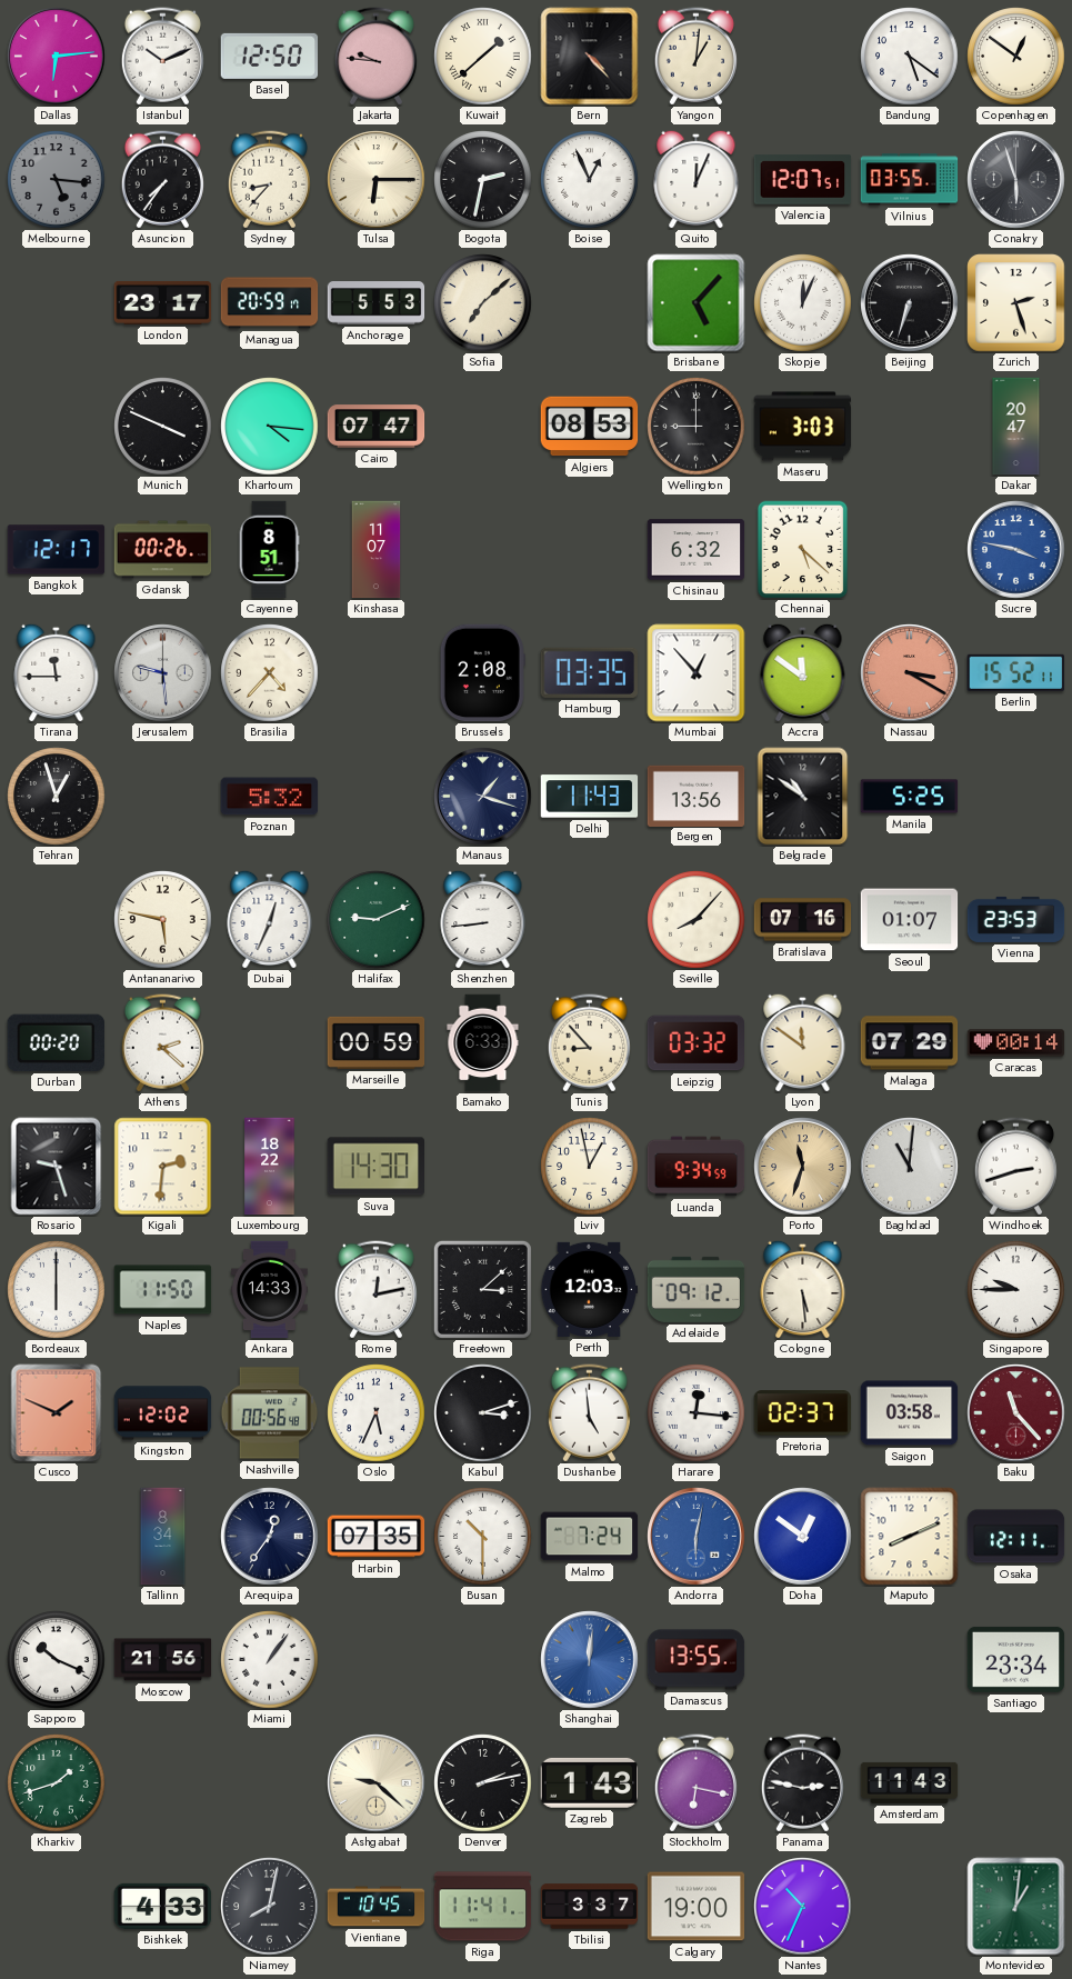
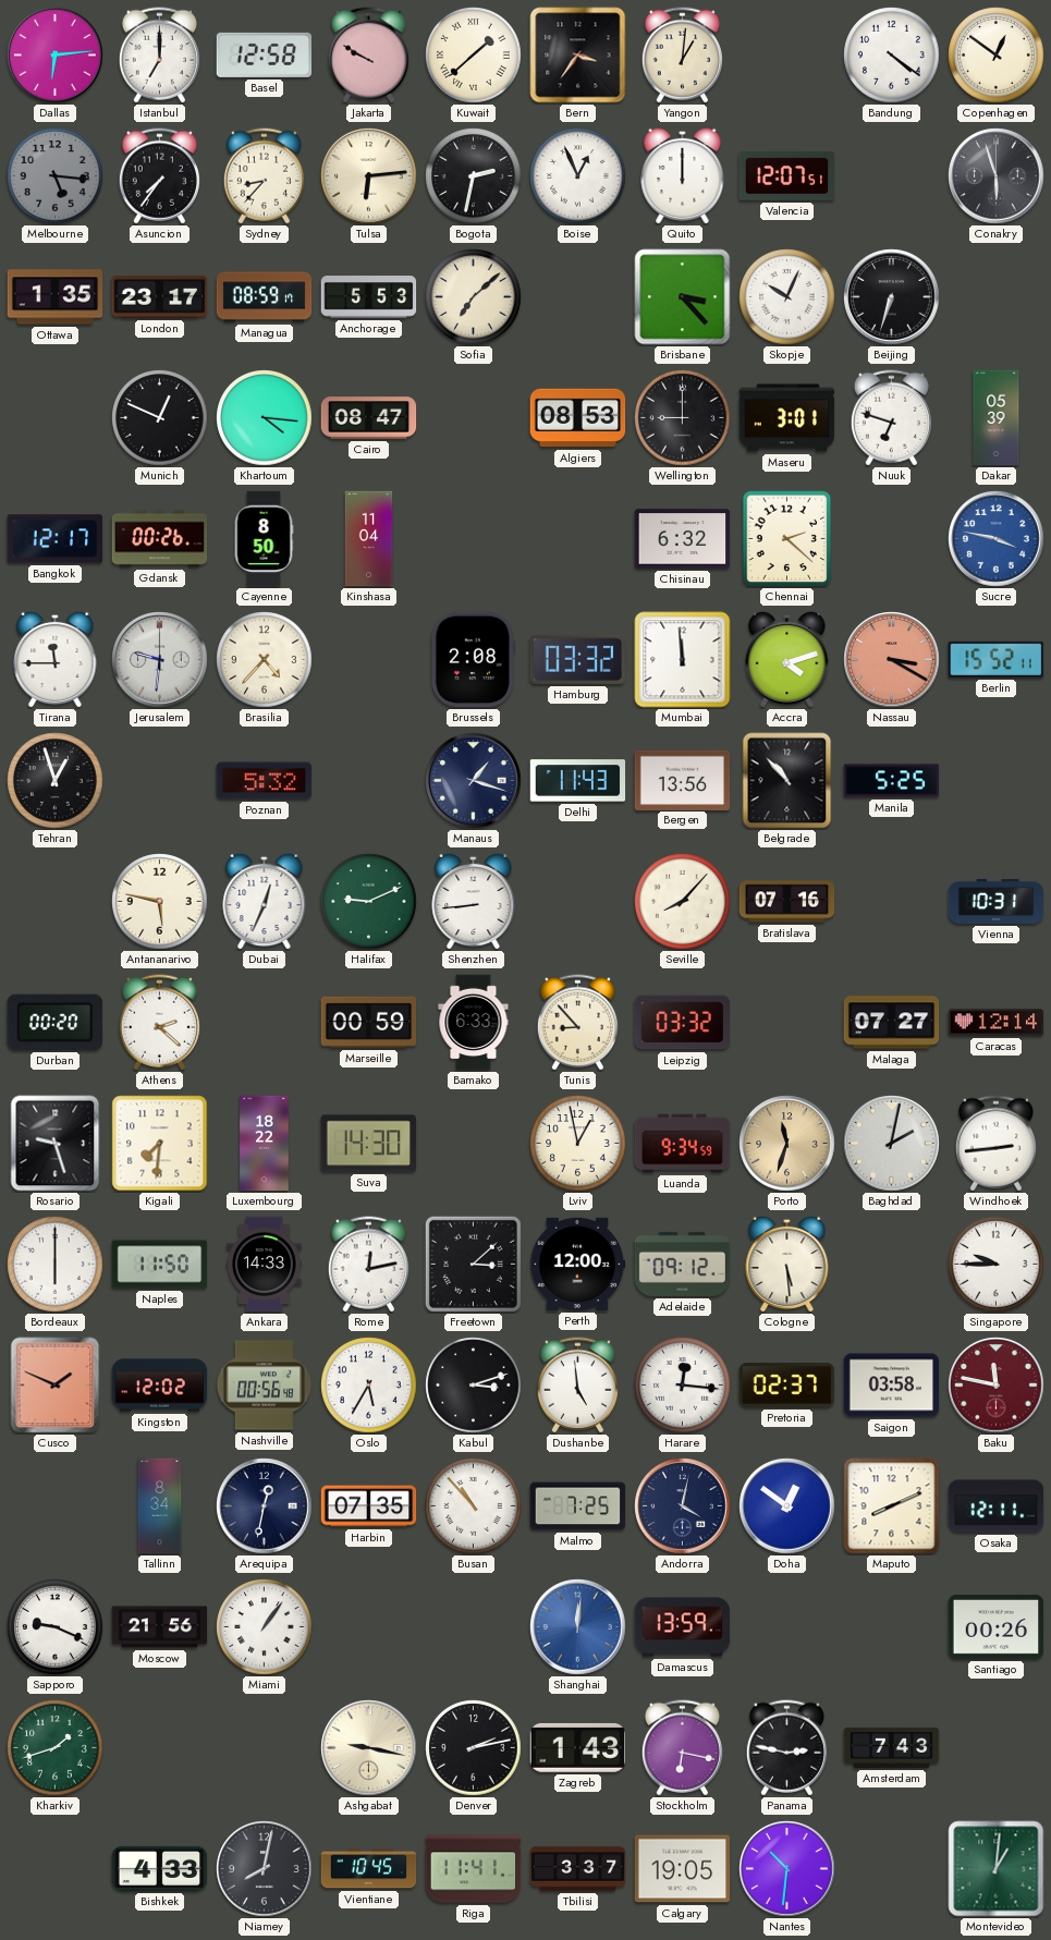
Istanbul: 10:11 -> 7:00 (159, 56)
Basel: 12:50 -> 12:58 (265, 54)
Jakarta: 9:46 -> 9:50 (368, 56)
Bern: 4:23 -> 3:36 (578, 56)
Bandung: 5:21 -> 4:21 (892, 56)
Tulsa: 6:15 -> 6:14 (369, 176)
Quito: 12:04 -> 12:00 (683, 175)
Vilnius: 03:55 -> none (910, 180)
Ottawa: none -> 1:35 (56, 297)
Managua: 20:59 -> 08:59 (265, 297)
Brisbane: 5:07 -> 3:23 (683, 297)
Skopje: 12:04 -> 10:04 (787, 297)
Zurich: 2:27 -> none (1016, 303)
Munich: 3:49 -> 12:49 (160, 418)
Cairo: 07:47 -> 08:47 (369, 418)
Maseru: 3:03 -> 3:01 (787, 418)
Nuuk: none -> 6:48 (891, 418)
Dakar: 20:47 -> 05:39 (997, 418)
Cayenne: 8:51 -> 8:50 (264, 539)
Kinshasa: 11:07 -> 11:04 (369, 539)
Chennai: 5:22 -> 2:22 (787, 539)
Jerusalem: 9:29 -> 9:31 (160, 660)
Hamburg: 03:35 -> 03:32 (577, 659)
Mumbai: 12:53 -> 11:59 (683, 660)
Accra: 11:51 -> 4:12 (787, 659)
Belgrade: 10:51 -> 10:53 (787, 781)
Seoul: 01:07 -> none (910, 920)
Vienna: 23:53 -> 10:31 (997, 901)
Lyon: 11:51 -> none (803, 1042)
Malaga: 07:29 -> 07:27 (892, 1023)
Caracas: 00:14 -> 12:14 (997, 1023)
Kigali: 2:31 -> 7:31 (160, 1144)
Baghdad: 11:01 -> 2:02 (892, 1144)
Windhoek: 2:42 -> 2:44 (995, 1144)
Perth: 12:03 -> 12:00 (577, 1264)
Oslo: 5:34 -> 5:35 (369, 1386)
Baku: 11:23 -> 11:47 (997, 1386)
Arequipa: 12:36 -> 12:32 (265, 1506)
Busan: 10:30 -> 10:53 (474, 1506)
Malmo: 7:24 -> 7:25 (578, 1506)
Andorra: 6:02 -> 4:02 (683, 1506)
Andorra dial: blue -> navy (683, 1506)
Sapporo: 10:19 -> 9:19 (56, 1627)
Damascus: 13:55 -> 13:59 (683, 1627)
Santiago: 23:34 -> 00:26 (997, 1626)
Ashgabat: 9:22 -> 9:17 (369, 1748)
Amsterdam: 11:43 -> 7:43 (892, 1747)
Calgary: 19:00 -> 19:05 (683, 1869)
Nantes: 10:34 -> 10:31 (787, 1869)
